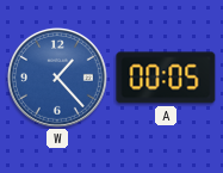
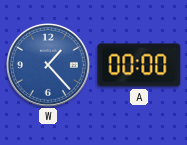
A: 00:05 -> 00:00 (139, 65)
